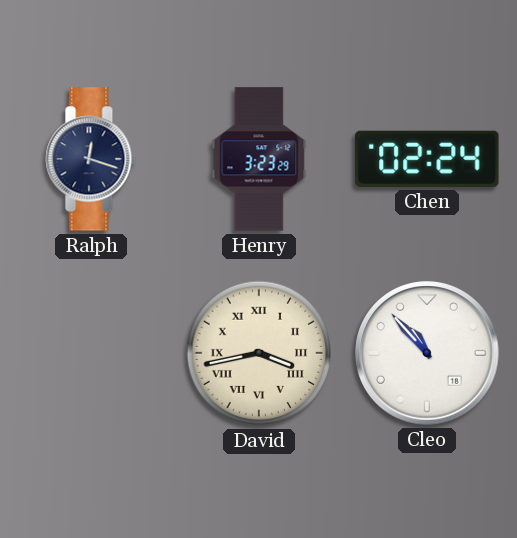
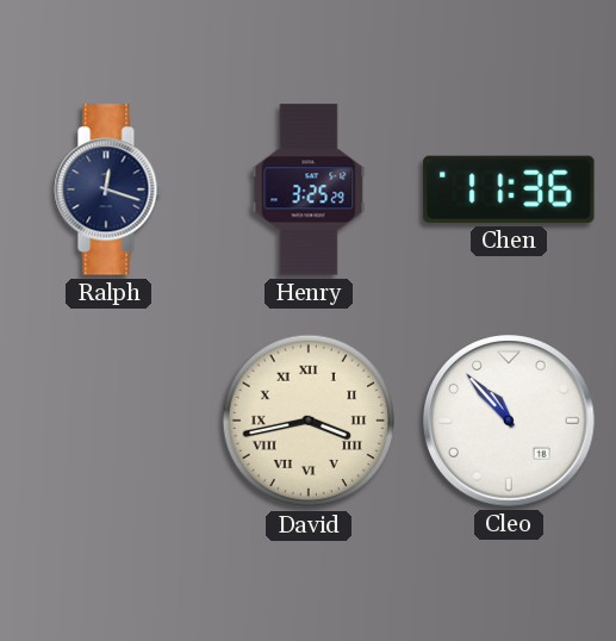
Henry: 3:23 -> 3:25 (309, 189)
Chen: 02:24 -> 11:36 (509, 189)
